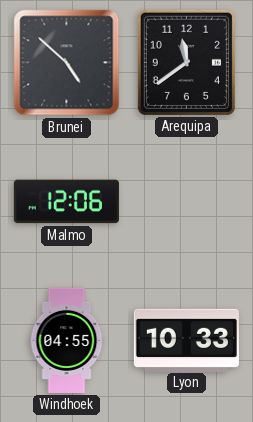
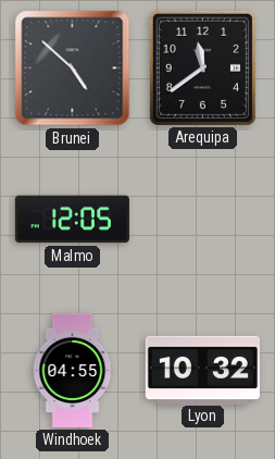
Malmo: 12:06 -> 12:05 (72, 220)
Lyon: 10:33 -> 10:32 (202, 370)
